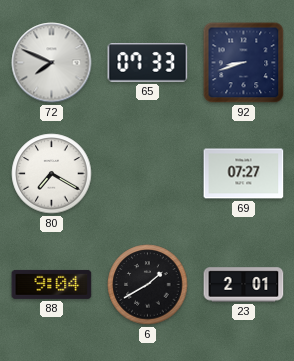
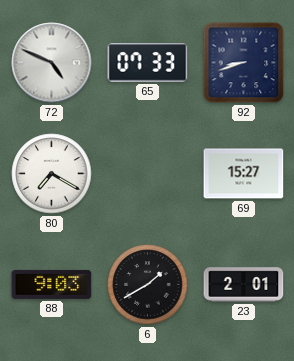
72: 7:49 -> 4:49 (52, 63)
69: 07:27 -> 15:27 (244, 174)
88: 9:04 -> 9:03 (52, 284)
